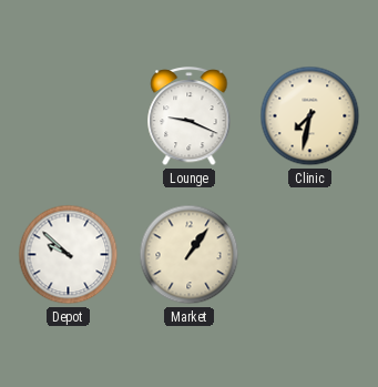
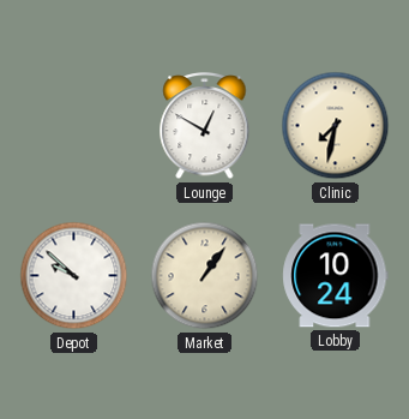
Lounge: 9:19 -> 12:50 (205, 127)
Lobby: none -> 10:24 (336, 276)
